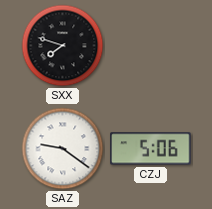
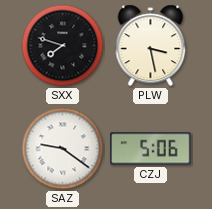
PLW: none -> 3:28 (151, 46)
